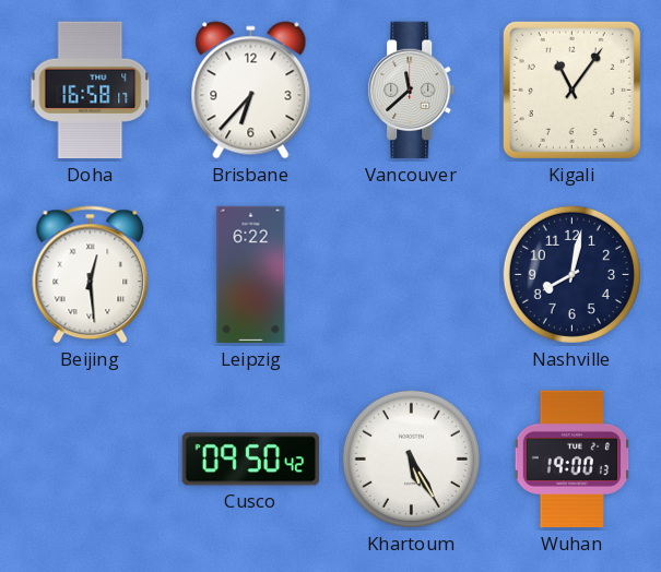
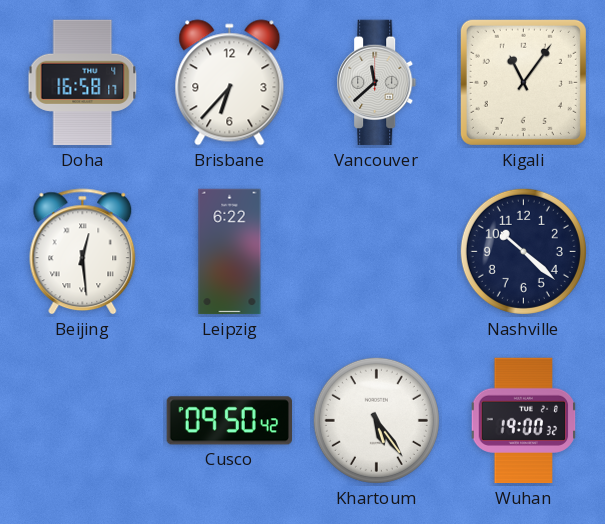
Nashville: 8:02 -> 10:22 (523, 251)
Khartoum: 5:25 -> 5:24 (376, 420)
Wuhan: 19:00:13 -> 19:00:32 (524, 421)
